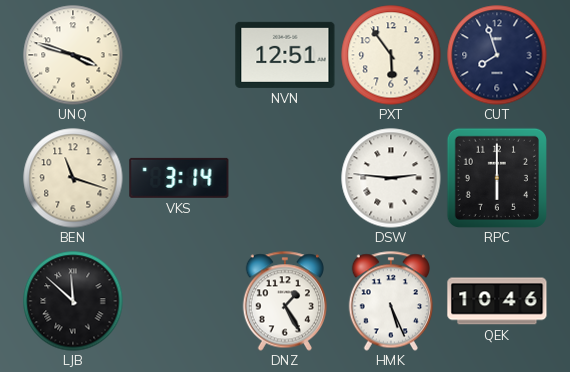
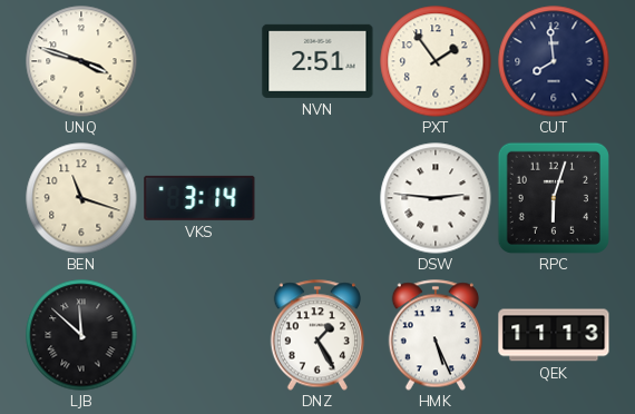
NVN: 12:51 -> 2:51 (317, 61)
PXT: 5:54 -> 1:54 (436, 61)
CUT: 7:57 -> 7:59 (554, 61)
RPC: 6:00 -> 6:03 (554, 198)
QEK: 10:46 -> 11:13 (554, 335)
